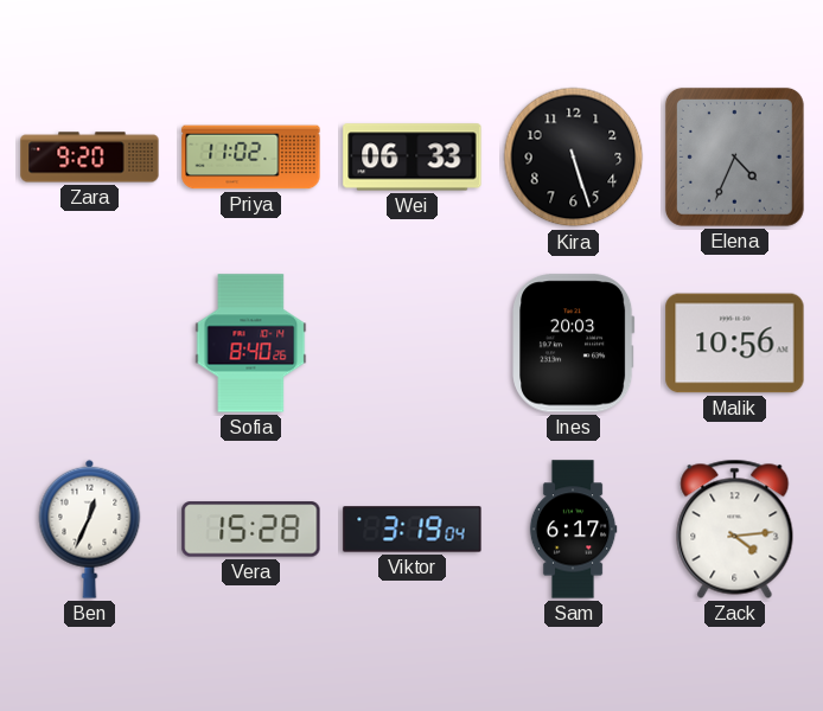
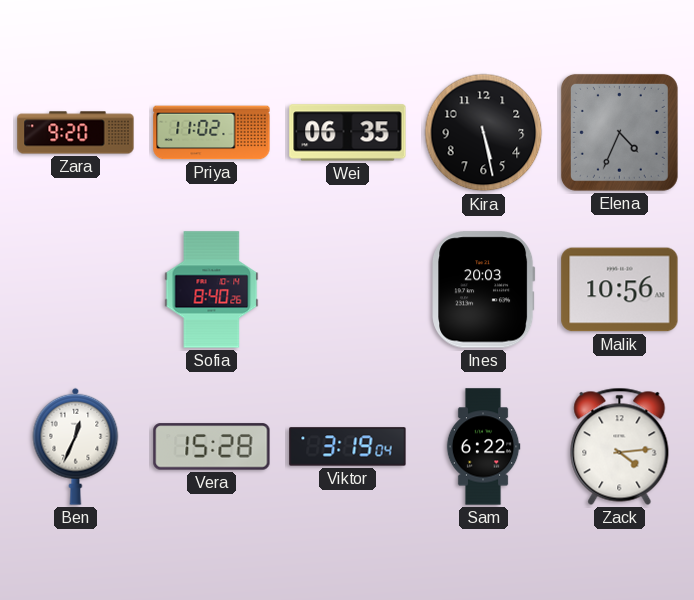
Wei: 06:33 -> 06:35 (348, 133)
Kira: 5:27 -> 5:28 (484, 133)
Sam: 6:17 -> 6:22 (483, 447)
